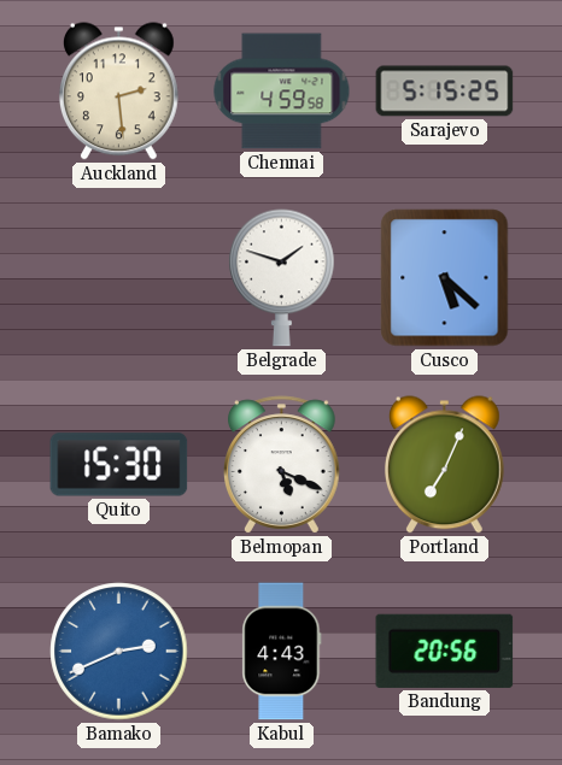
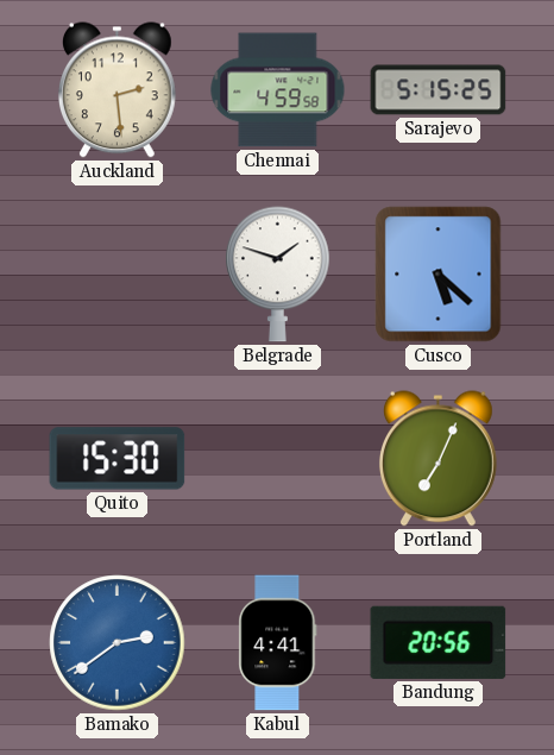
Belmopan: 5:19 -> none (282, 465)
Bamako: 2:41 -> 2:39 (118, 643)
Kabul: 4:43 -> 4:41 (278, 643)
